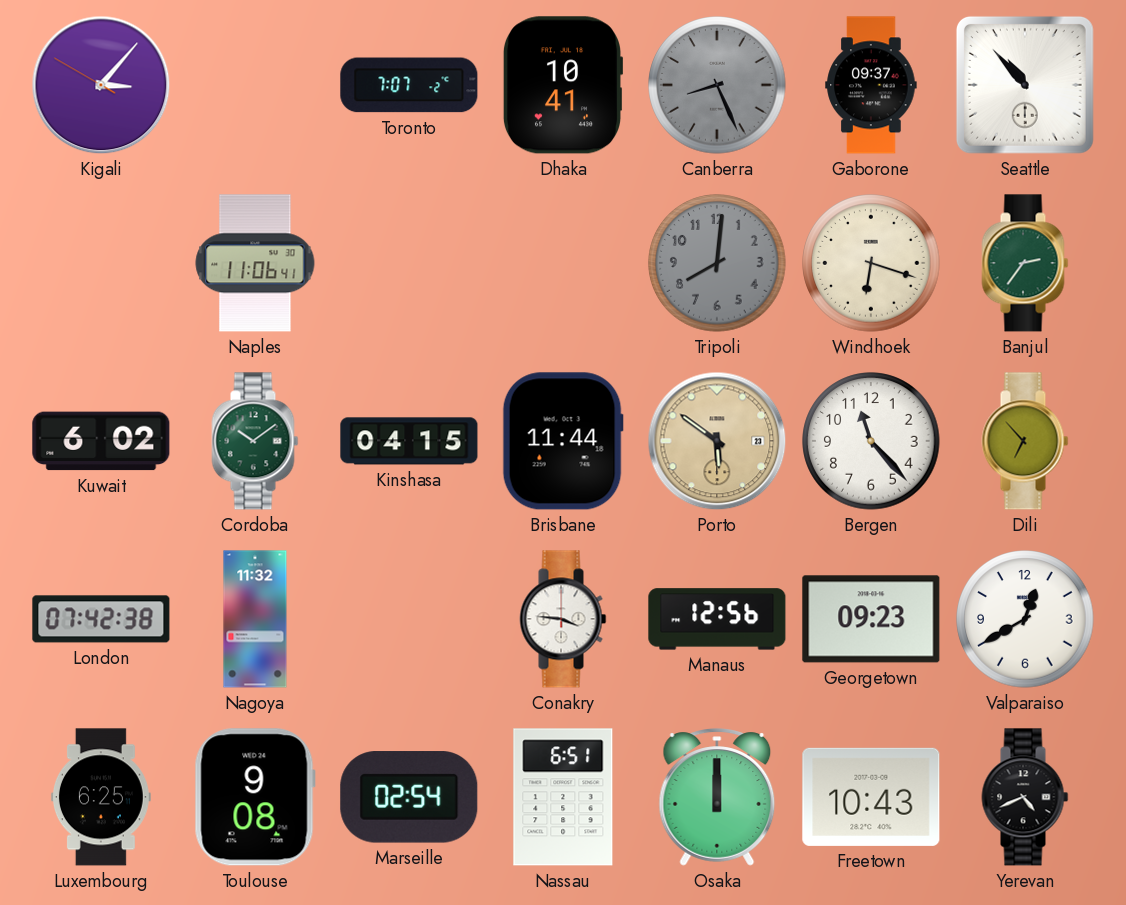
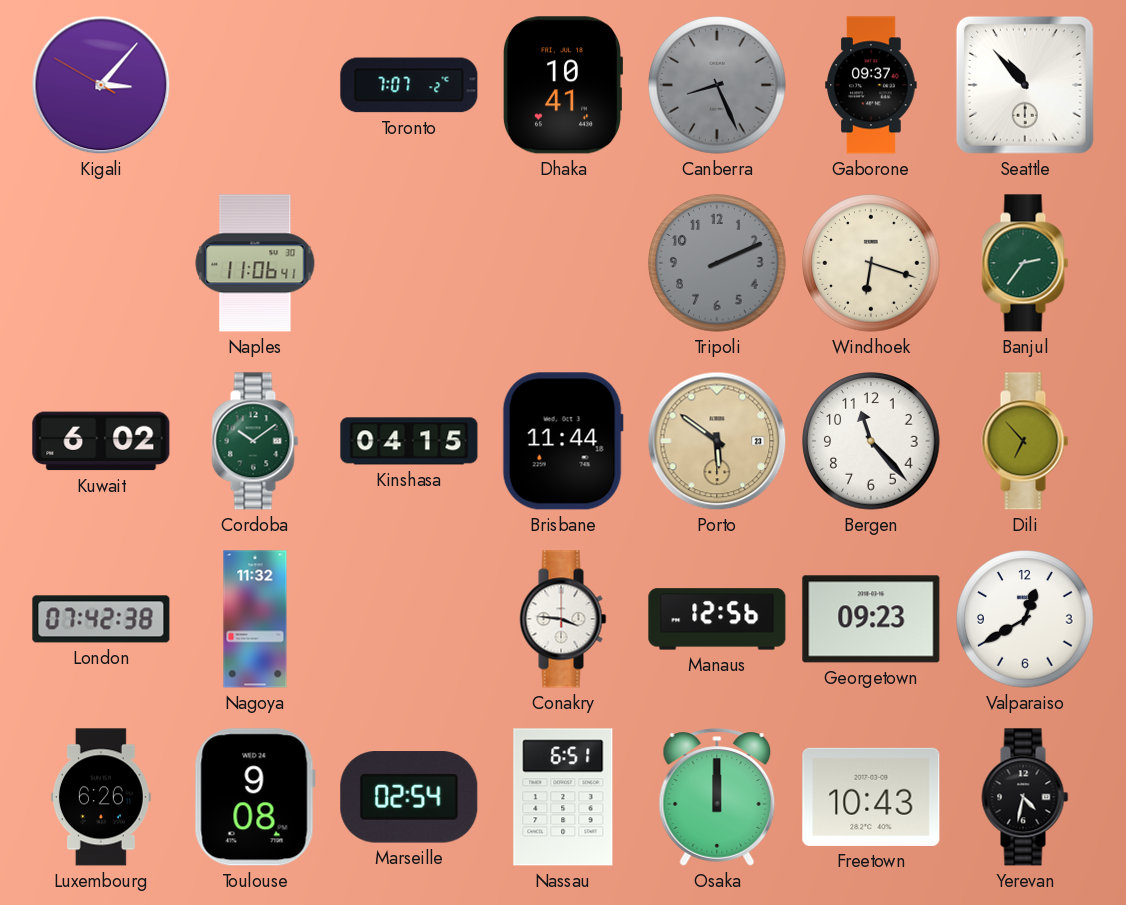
Tripoli: 8:01 -> 2:11 (717, 263)
Luxembourg: 6:25 -> 6:26 (101, 797)
Yerevan: 4:41 -> 4:32 (1025, 797)
